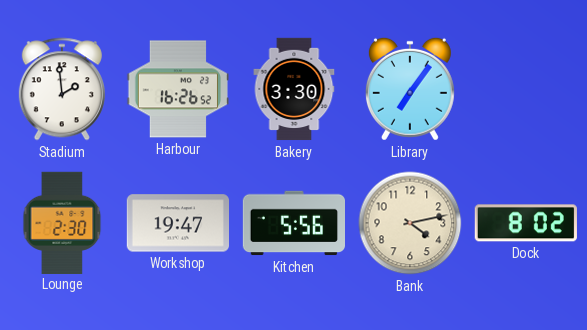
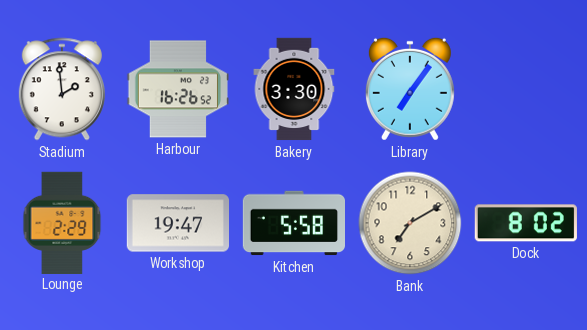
Lounge: 2:30 -> 2:29 (62, 222)
Kitchen: 5:56 -> 5:58 (293, 223)
Bank: 4:13 -> 7:10 (410, 223)
